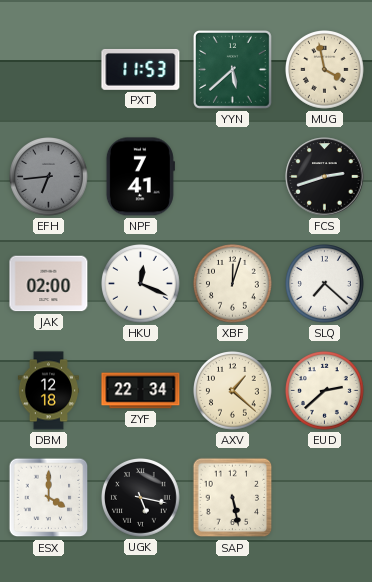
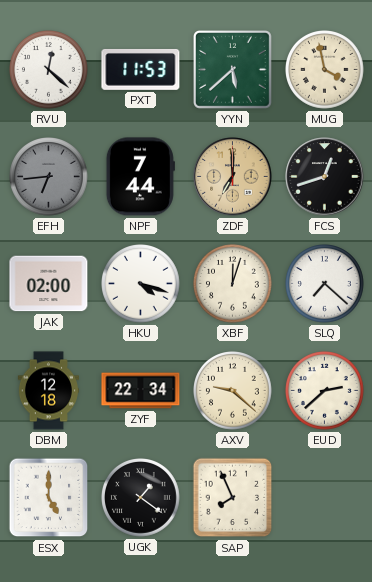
RVU: none -> 12:22 (49, 70)
NPF: 7:41 -> 7:44 (140, 177)
ZDF: none -> 7:00 (233, 177)
FCS: 2:42 -> 12:42 (325, 177)
HKU: 12:19 -> 4:18 (141, 284)
AXV: 1:22 -> 9:22 (233, 391)
ESX: 4:00 -> 5:00 (49, 498)
UGK: 5:17 -> 1:21 (141, 498)
SAP: 5:28 -> 7:56 (233, 498)
